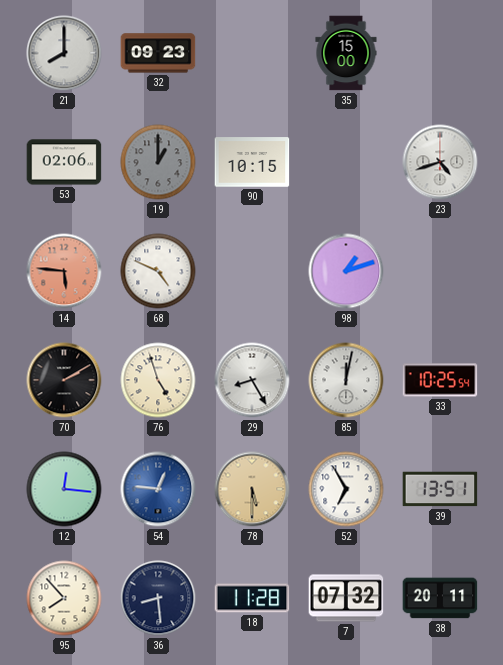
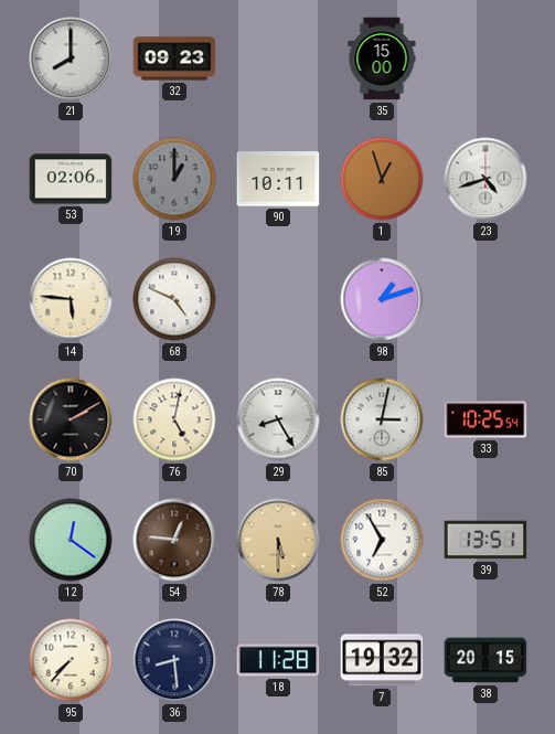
90: 10:15 -> 10:11 (278, 179)
1: none -> 12:57 (382, 179)
14 dial: salmon -> cream (71, 299)
76: 4:57 -> 5:02 (174, 419)
85: 12:02 -> 3:02 (382, 419)
12: 12:16 -> 12:21 (71, 540)
54 dial: blue -> brown (174, 540)
95: 7:53 -> 7:37 (71, 660)
7: 07:32 -> 19:32 (382, 660)
38: 20:11 -> 20:15 (485, 660)
